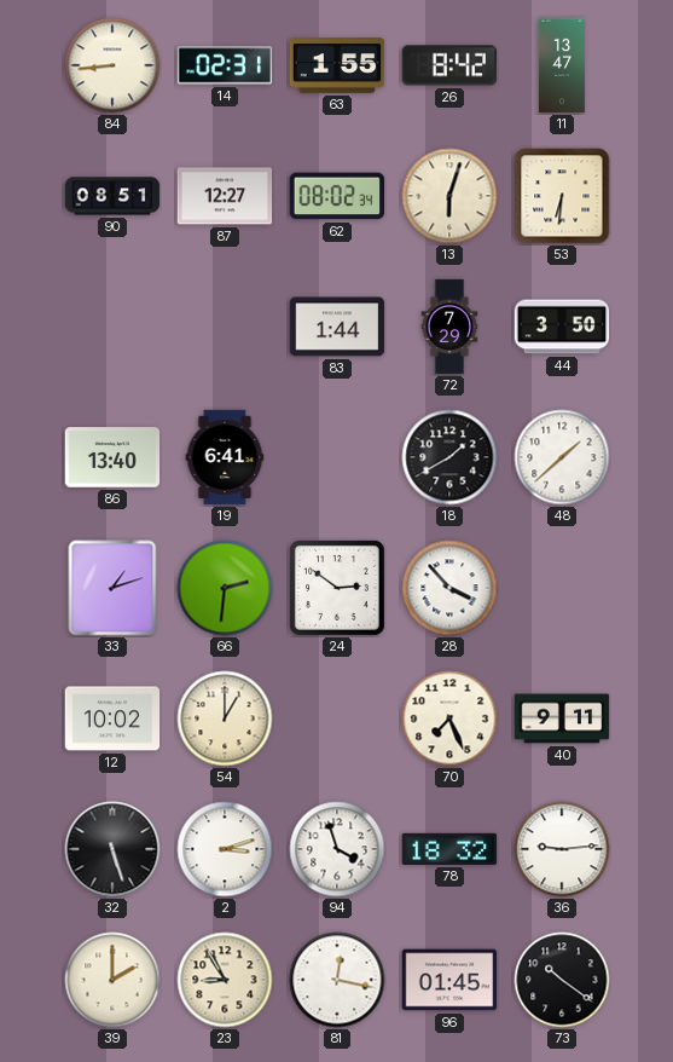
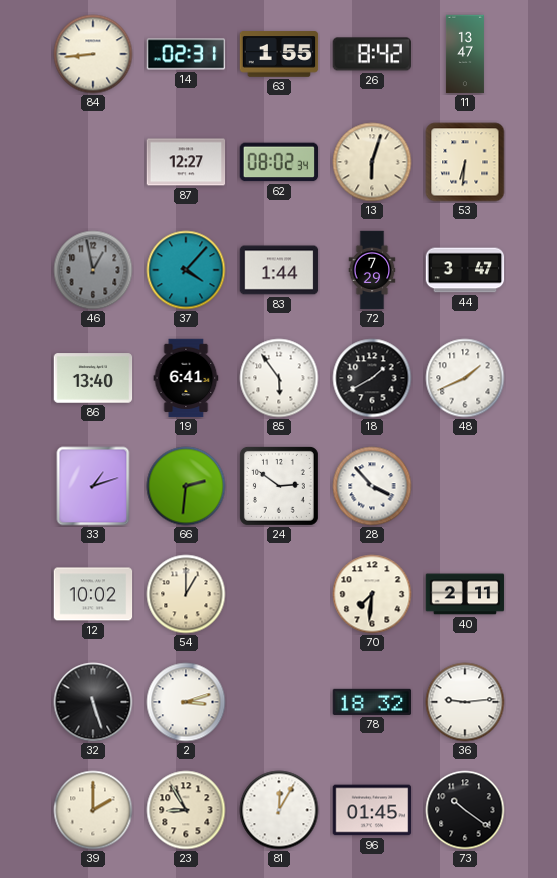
90: 08:51 -> none (112, 196)
46: none -> 12:58 (93, 270)
37: none -> 4:07 (186, 270)
44: 3:50 -> 3:47 (465, 270)
85: none -> 5:54 (279, 378)
48: 1:38 -> 1:41 (465, 378)
70: 7:26 -> 7:31 (372, 594)
40: 9:11 -> 2:11 (465, 594)
94: 3:57 -> none (337, 849)
81: 12:17 -> 12:05 (279, 810)
